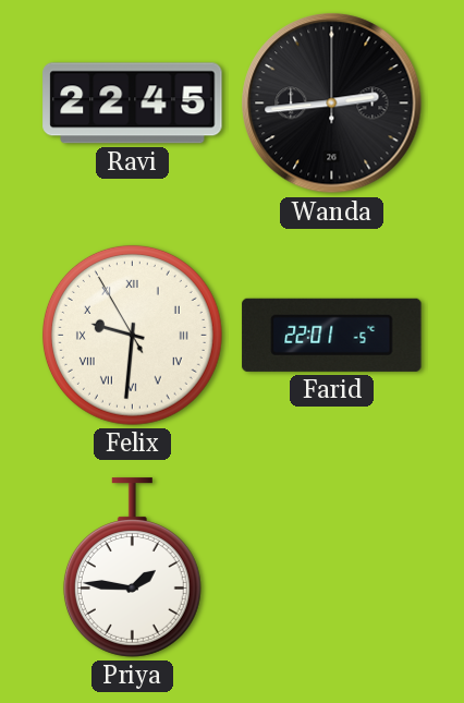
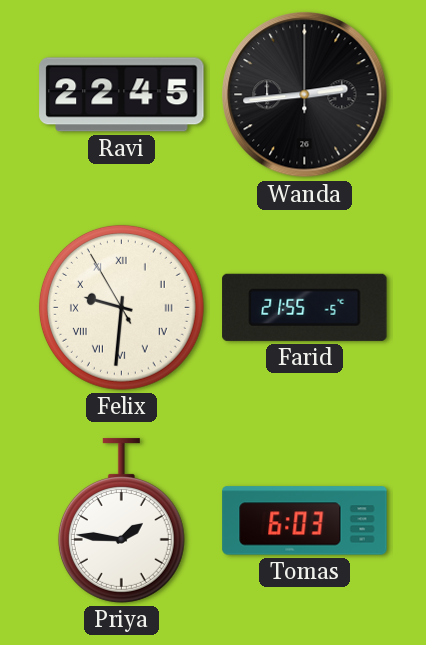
Farid: 22:01 -> 21:55 (305, 307)
Tomas: none -> 6:03 (305, 521)
